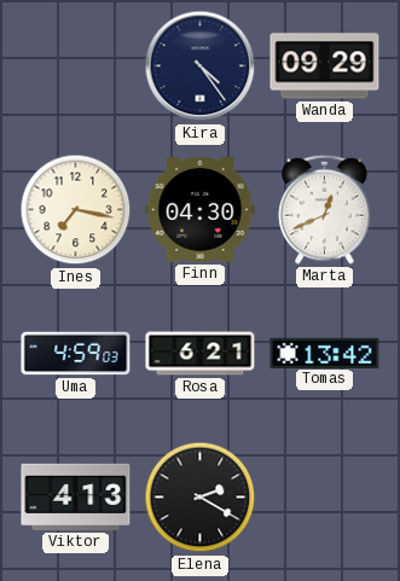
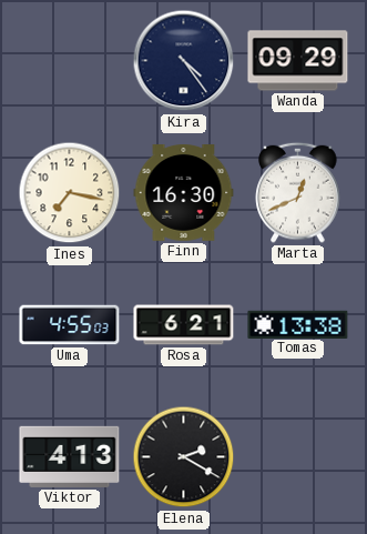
Finn: 04:30 -> 16:30 (184, 193)
Uma: 4:59 -> 4:55 (70, 325)
Tomas: 13:42 -> 13:38 (298, 324)
